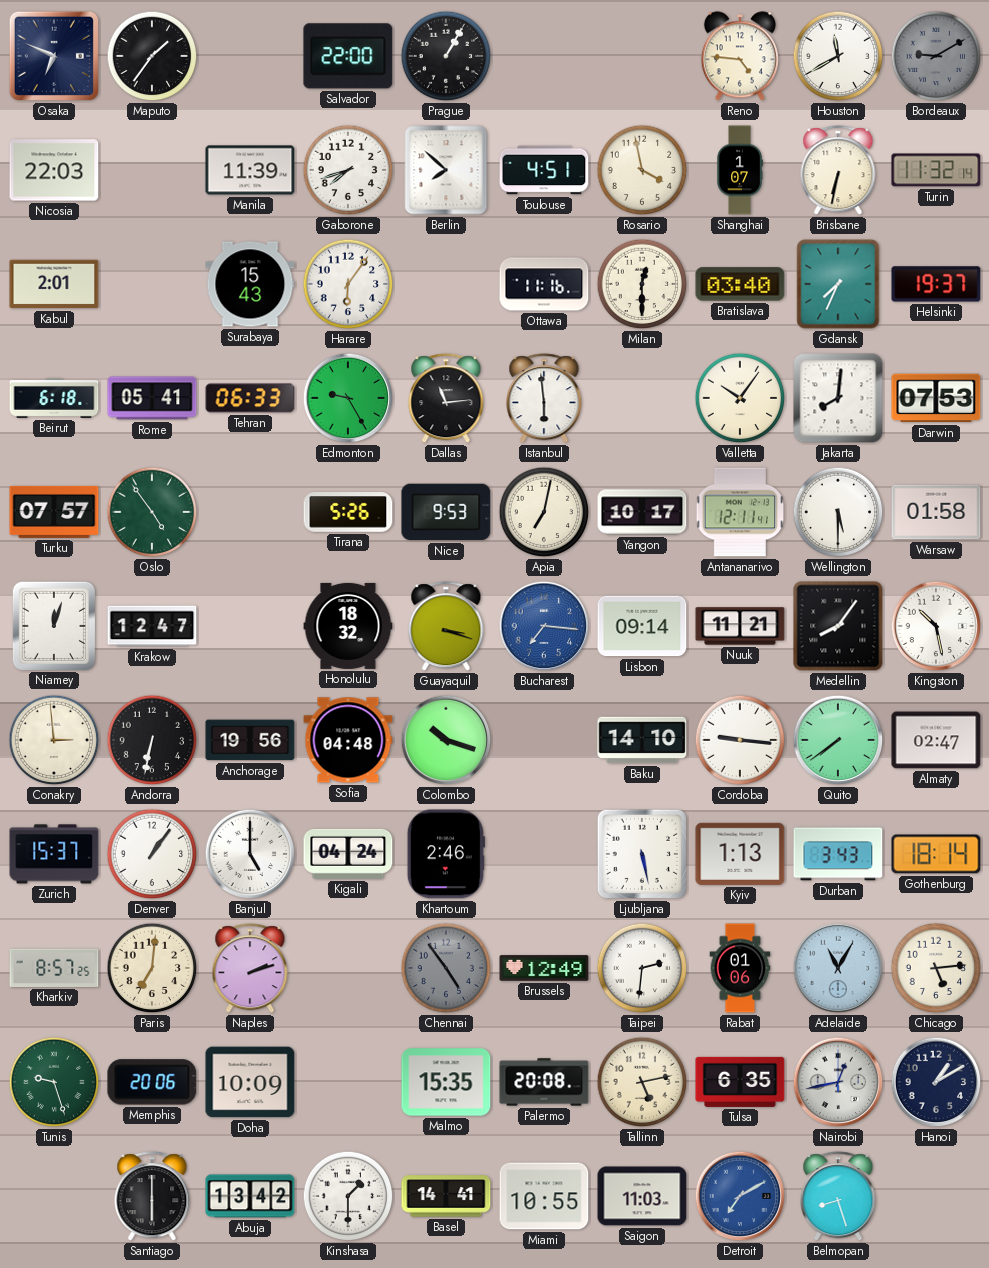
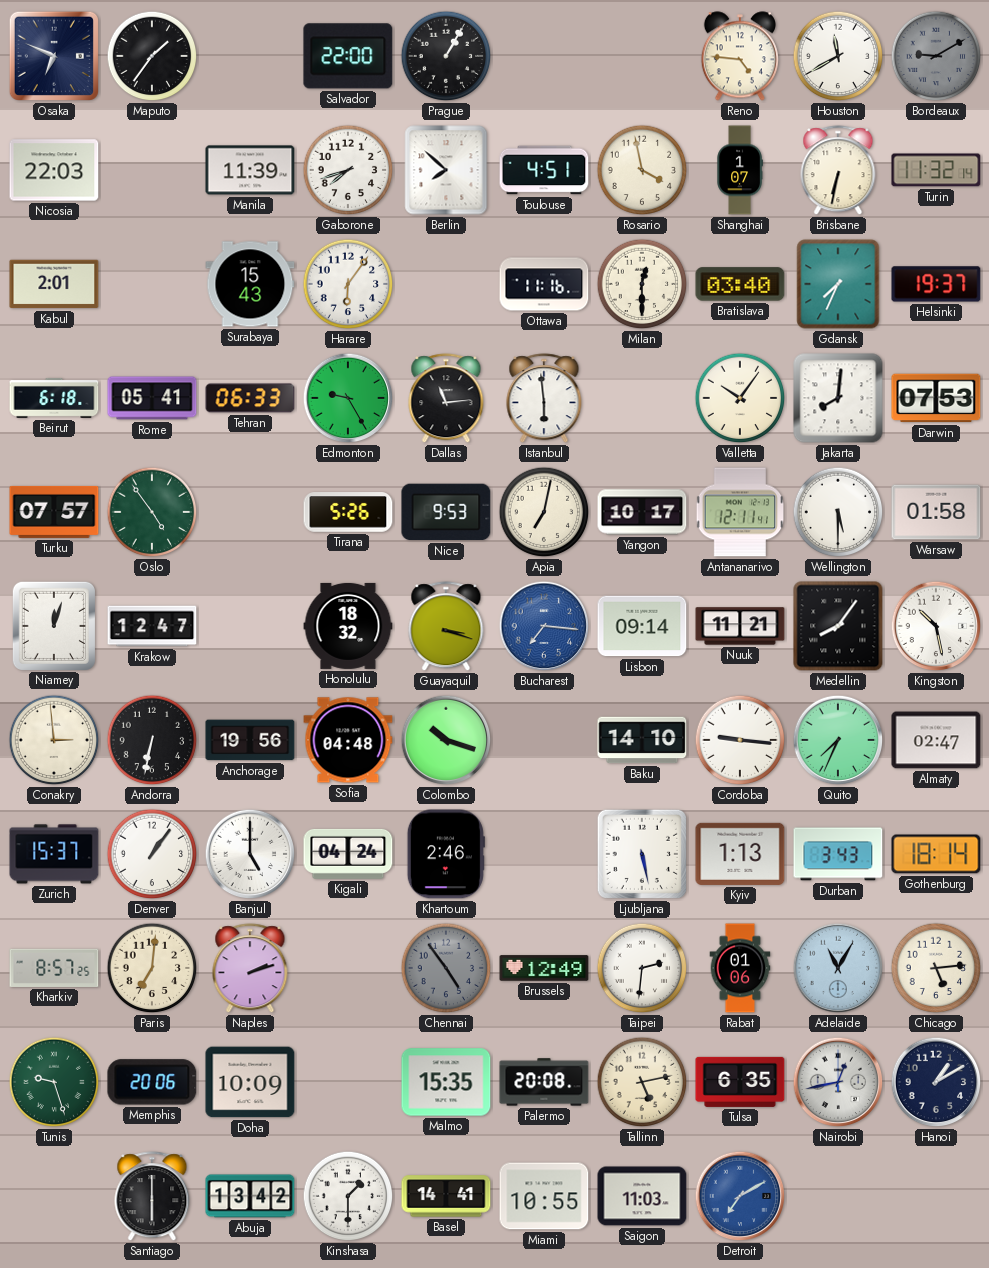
Quito: 7:39 -> 7:34 (838, 740)
Belmopan: 8:27 -> none (838, 1197)
